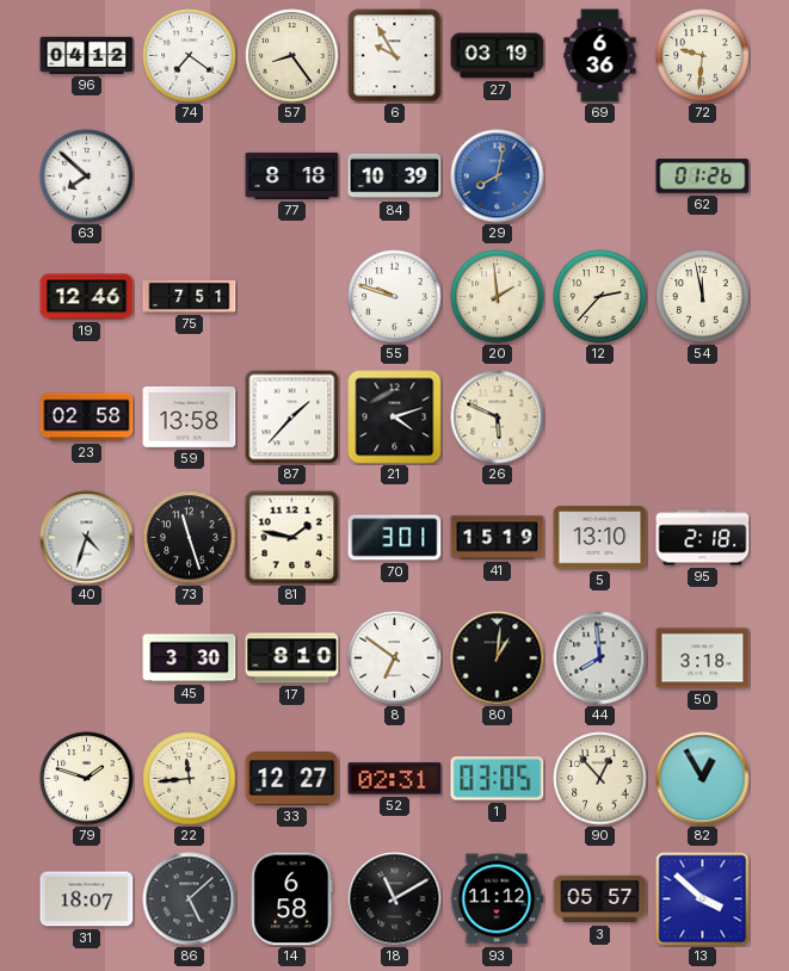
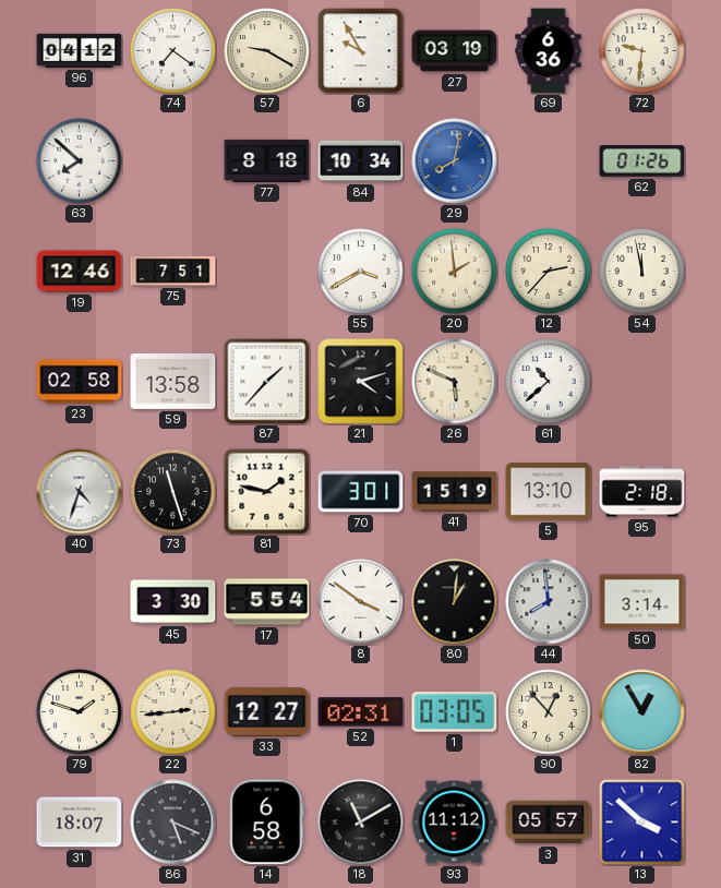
57: 8:24 -> 9:20 (267, 51)
84: 10:39 -> 10:34 (361, 161)
55: 9:48 -> 3:40 (361, 272)
61: none -> 10:38 (549, 382)
17: 8:10 -> 5:54 (267, 602)
8: 6:51 -> 3:51 (361, 602)
50: 3:18 -> 3:14 (642, 602)
22: 11:44 -> 2:44 (173, 712)
86: 5:08 -> 5:19 (173, 823)
